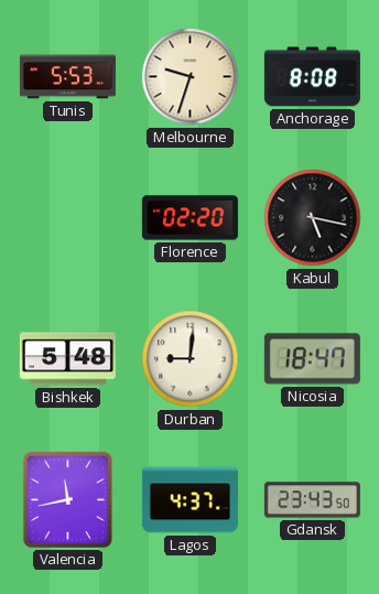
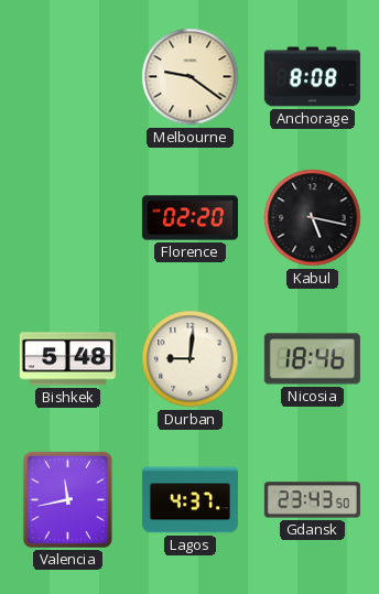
Tunis: 5:53 -> none (67, 77)
Melbourne: 9:33 -> 9:21 (191, 77)
Nicosia: 18:47 -> 18:46 (312, 359)
